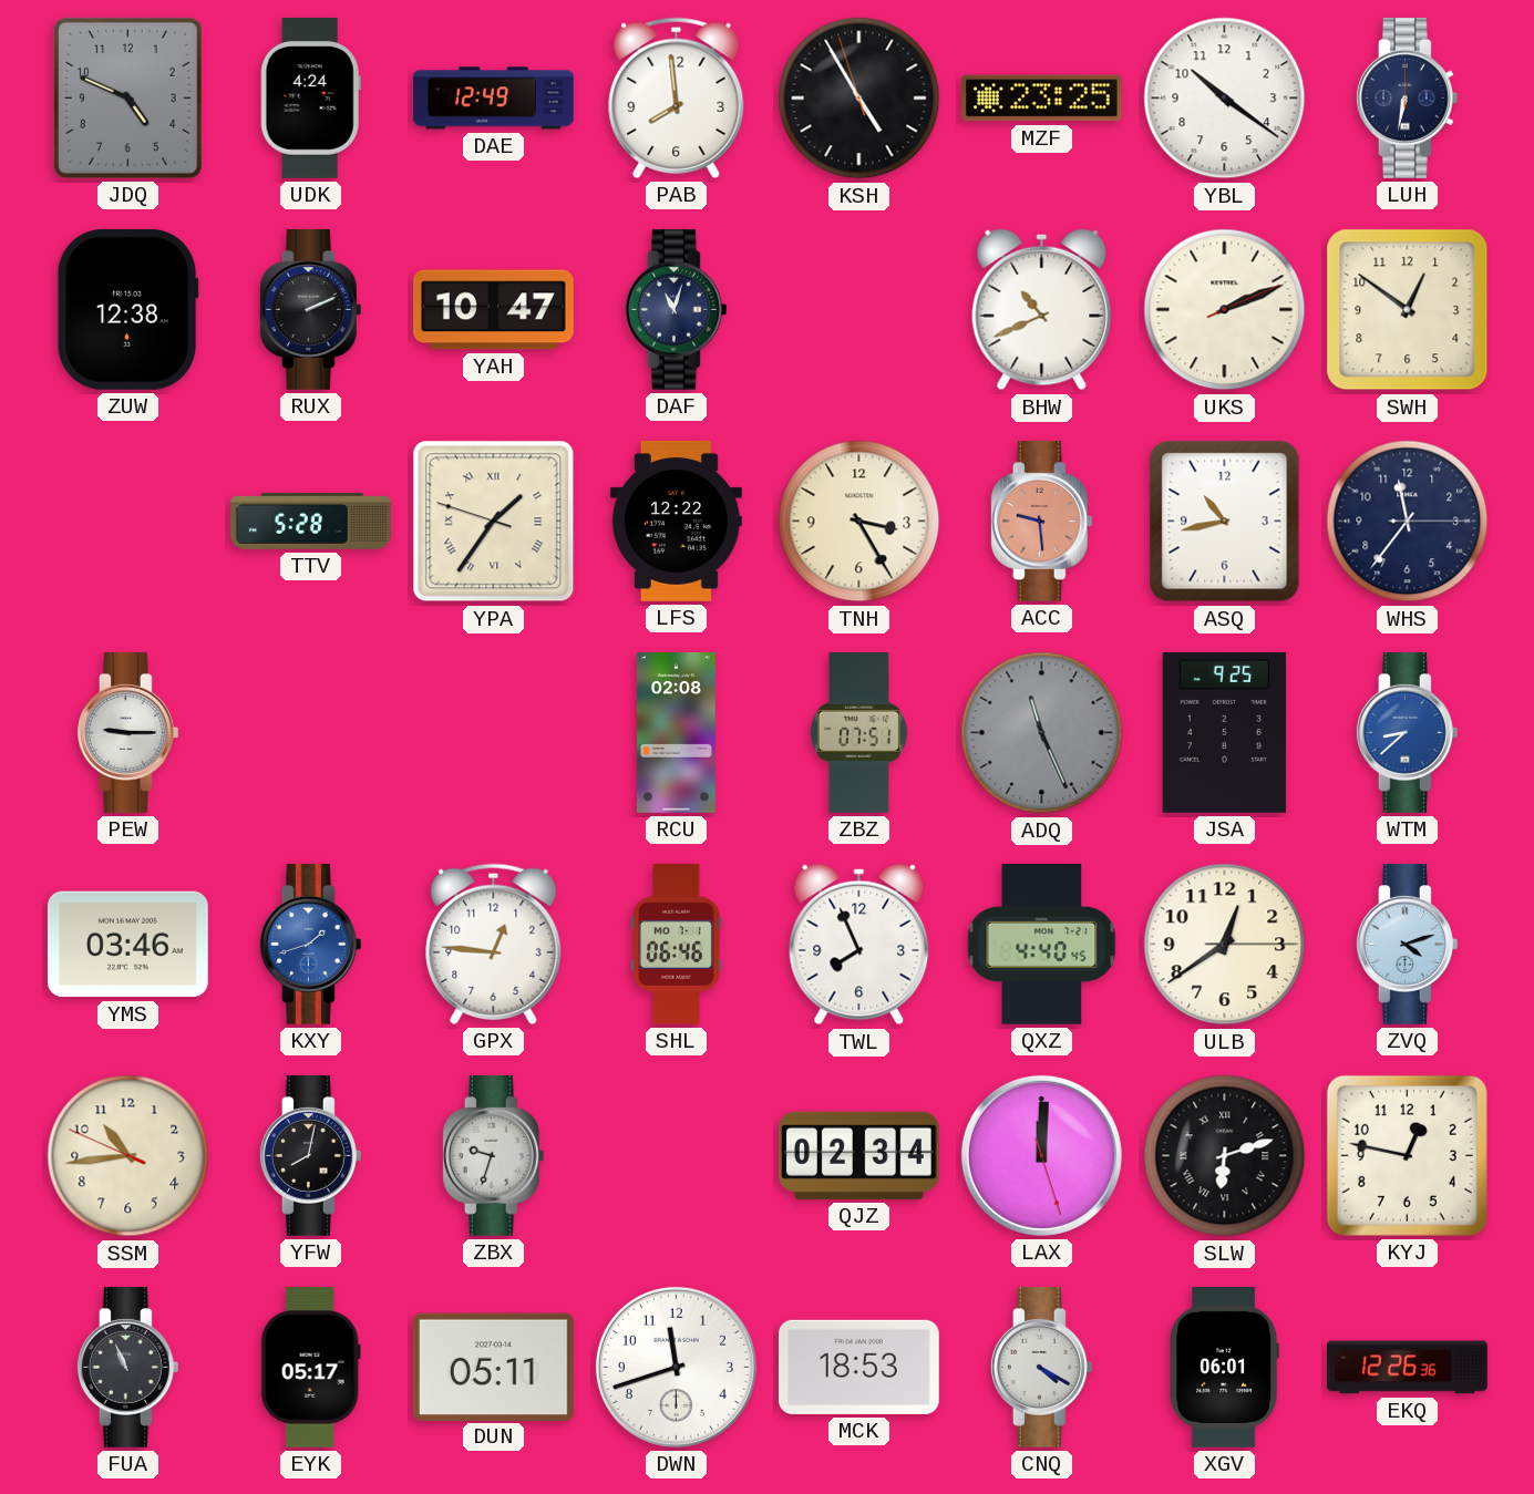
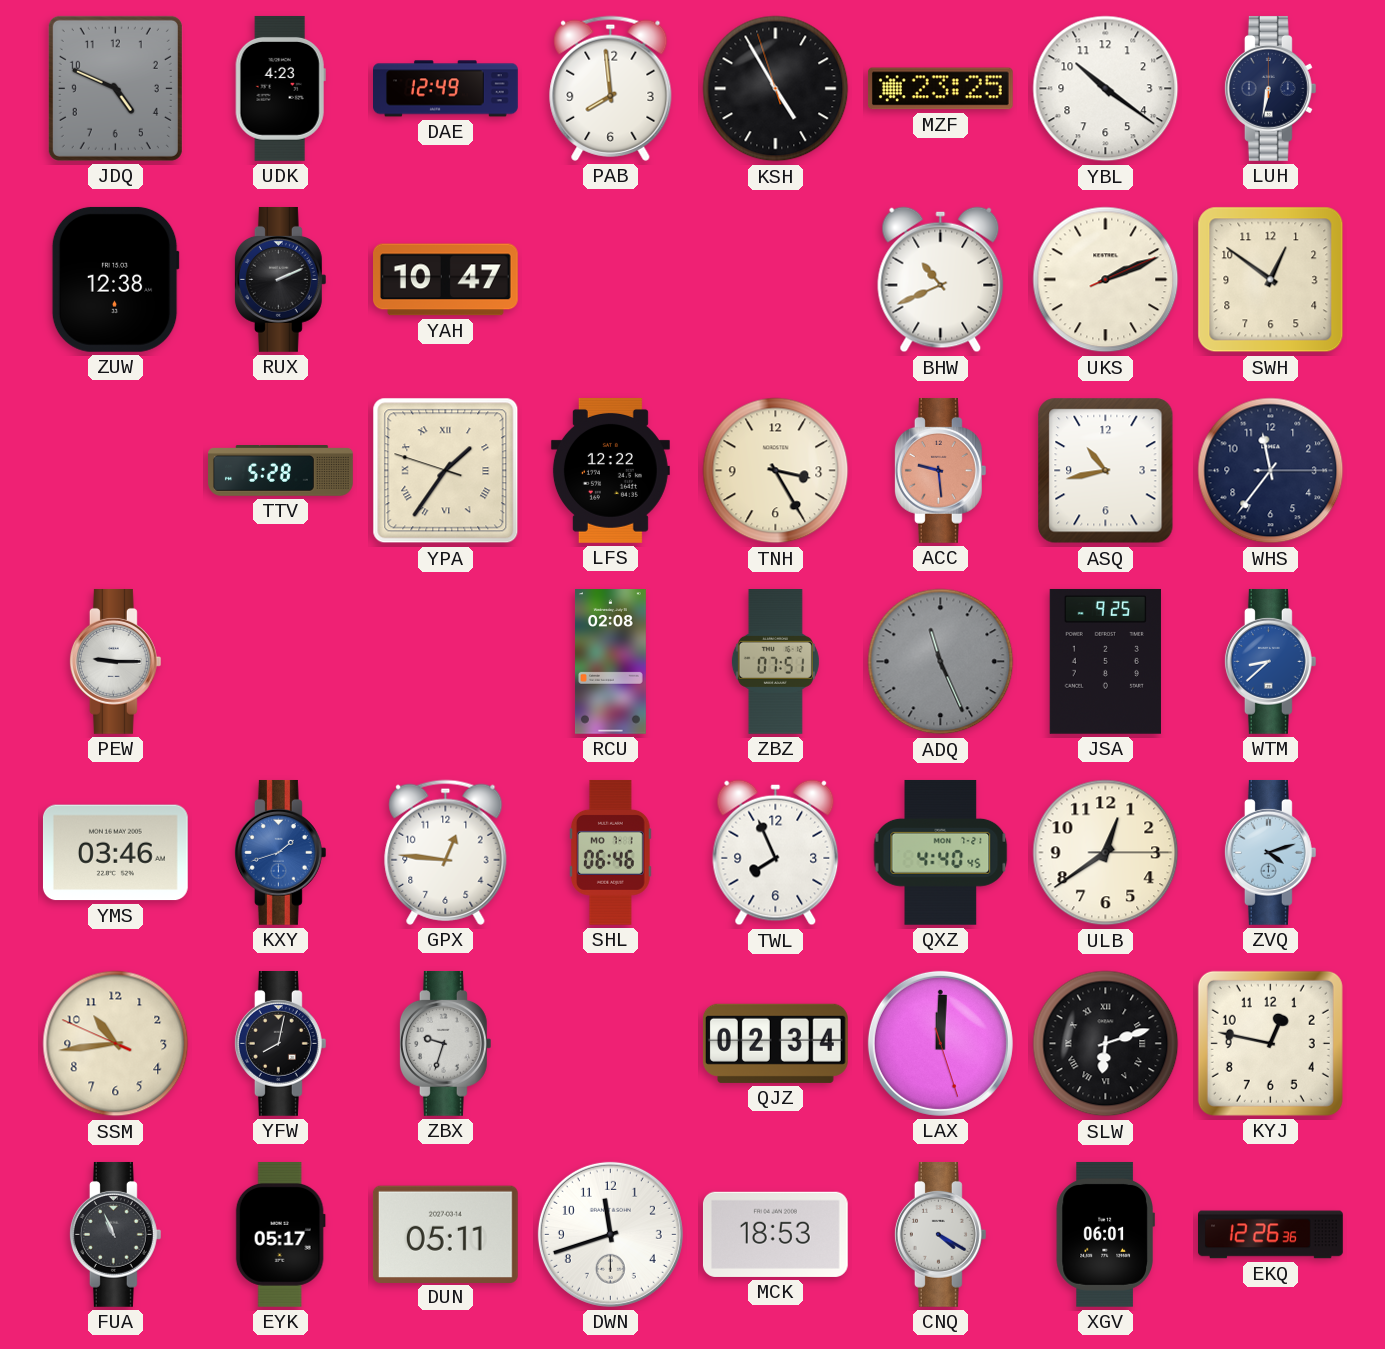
UDK: 4:24 -> 4:23 (280, 88)
DAF: 11:03 -> none (676, 309)
